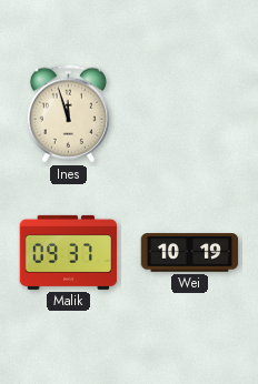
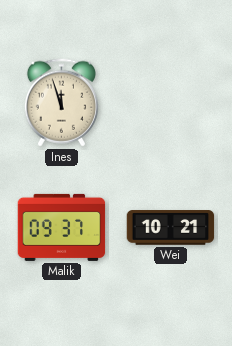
Wei: 10:19 -> 10:21 (171, 228)
